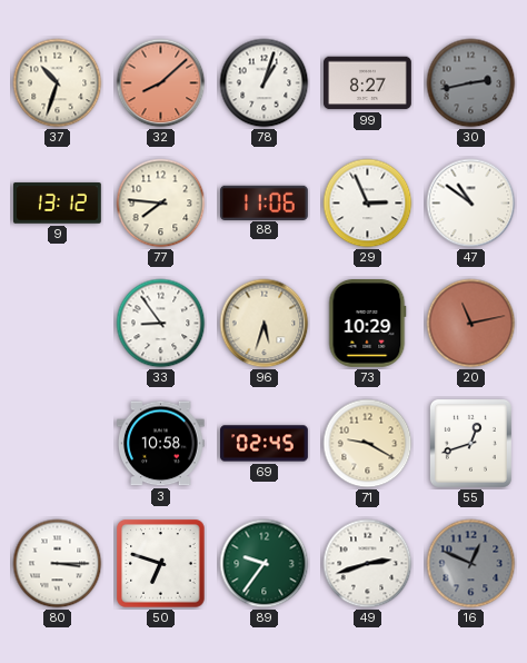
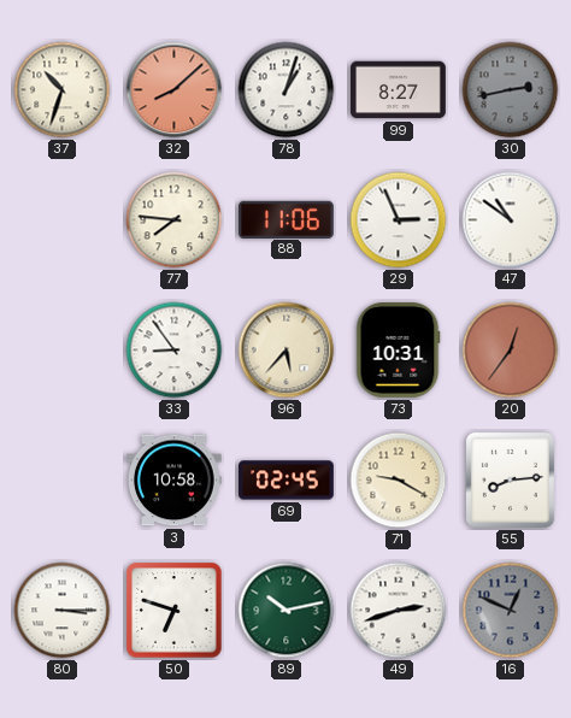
9: 13:12 -> none (58, 204)
96: 5:33 -> 5:37 (287, 351)
73: 10:29 -> 10:31 (399, 351)
20: 11:13 -> 12:36 (511, 351)
55: 12:42 -> 8:14 (510, 479)
89: 9:36 -> 10:13 (287, 611)
